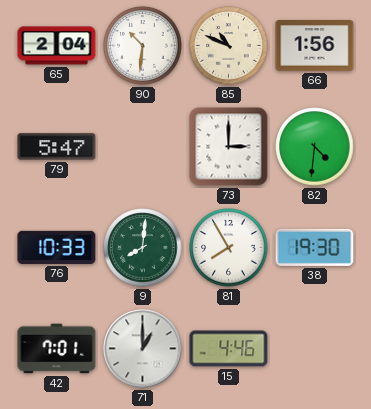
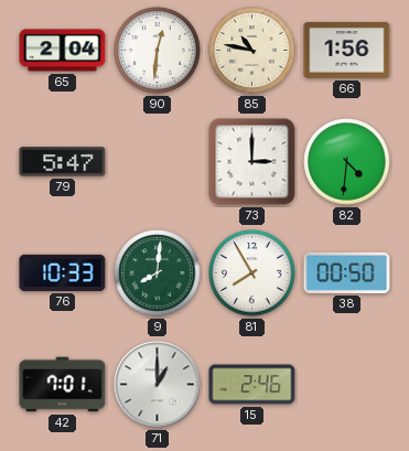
90: 10:31 -> 12:31 (158, 51)
85: 10:49 -> 10:47 (252, 51)
38: 19:30 -> 00:50 (347, 272)
15: 4:46 -> 2:46 (252, 385)
